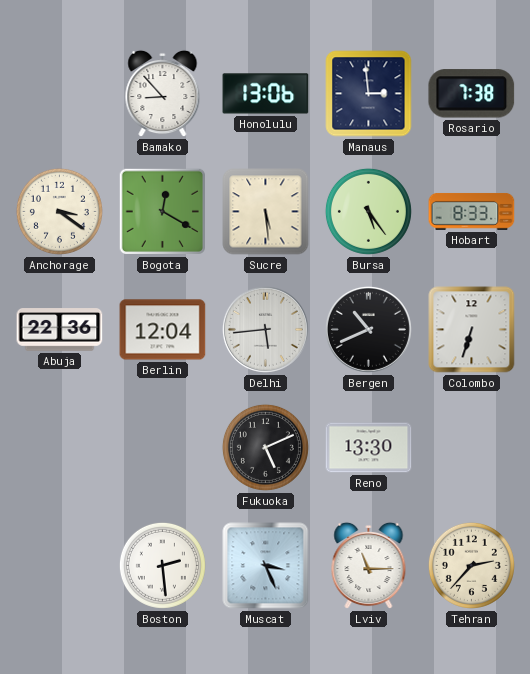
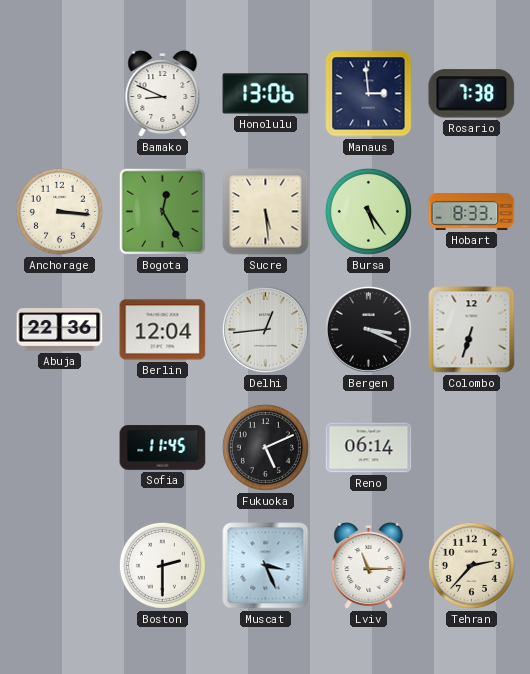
Bamako: 8:53 -> 8:49 (163, 94)
Anchorage: 3:21 -> 3:16 (59, 211)
Bogota: 12:20 -> 12:25 (162, 211)
Delhi: 5:44 -> 12:44 (265, 329)
Bergen: 10:41 -> 3:19 (368, 329)
Sofia: none -> 11:45 (163, 448)
Reno: 13:30 -> 06:14 (369, 448)
Boston: 2:29 -> 2:30 (162, 565)
